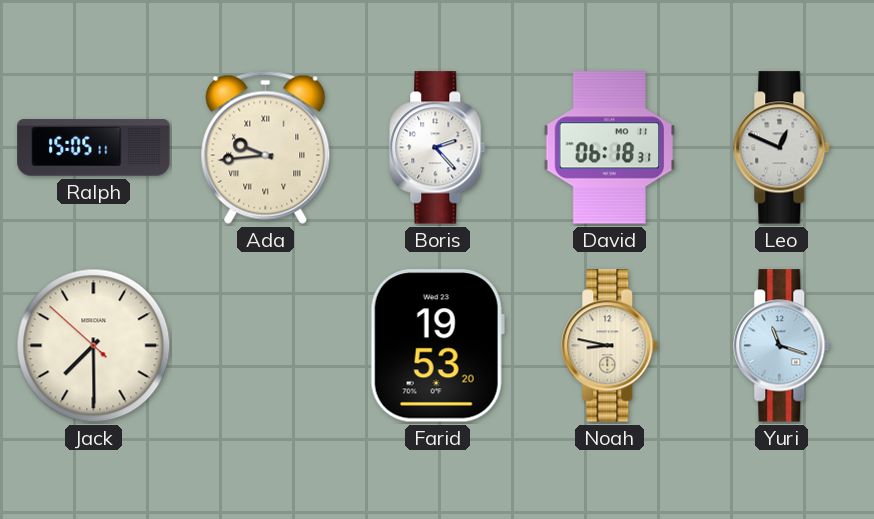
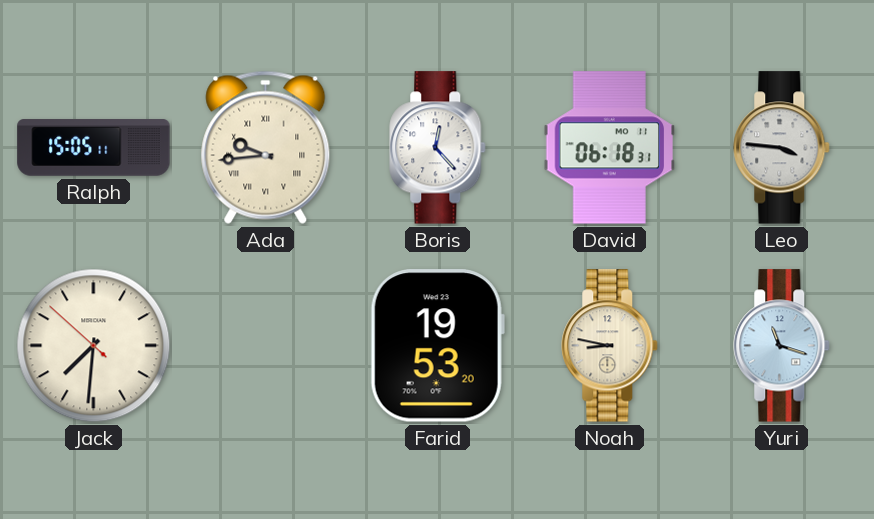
Boris: 2:23 -> 12:23 (438, 148)
Leo: 12:49 -> 3:46 (782, 148)
Jack: 7:29 -> 7:30 (94, 346)
